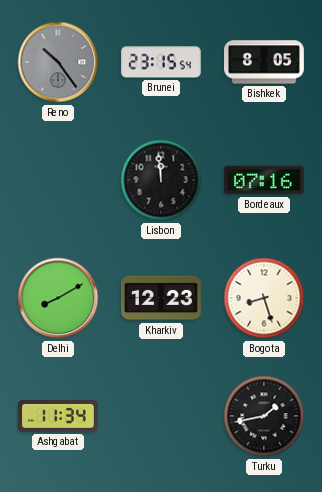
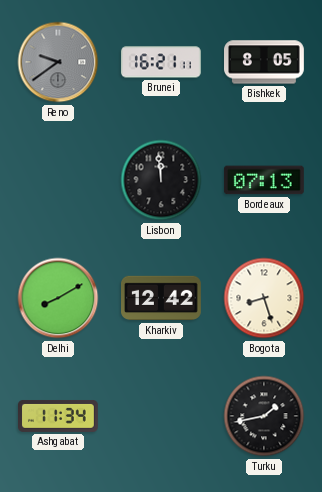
Reno: 10:24 -> 9:39 (58, 62)
Brunei: 23:15 -> 16:21 (161, 62)
Bordeaux: 07:16 -> 07:13 (264, 180)
Kharkiv: 12:23 -> 12:42 (162, 298)
